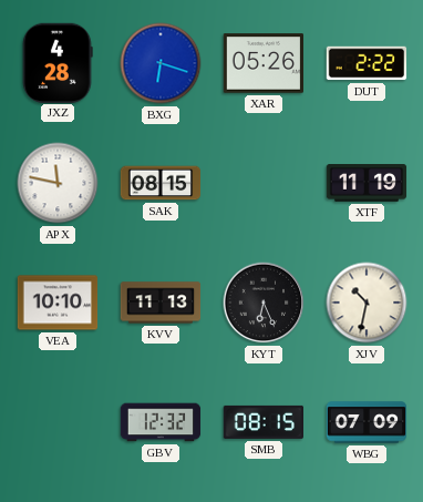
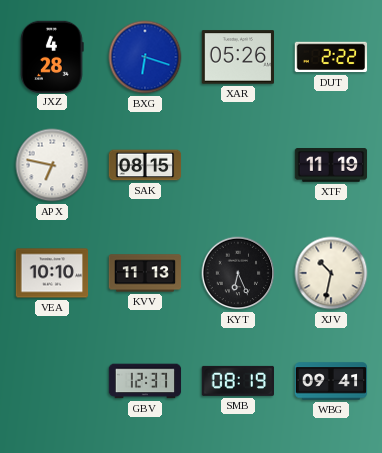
APX: 11:47 -> 6:47 (52, 165)
GBV: 12:32 -> 12:37 (145, 381)
SMB: 08:15 -> 08:19 (237, 381)
WBG: 07:09 -> 09:41 (331, 381)
